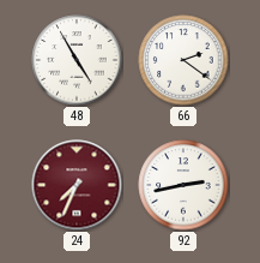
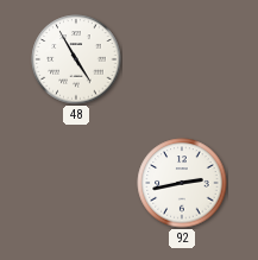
66: 2:21 -> none (183, 60)
24: 7:34 -> none (77, 185)
